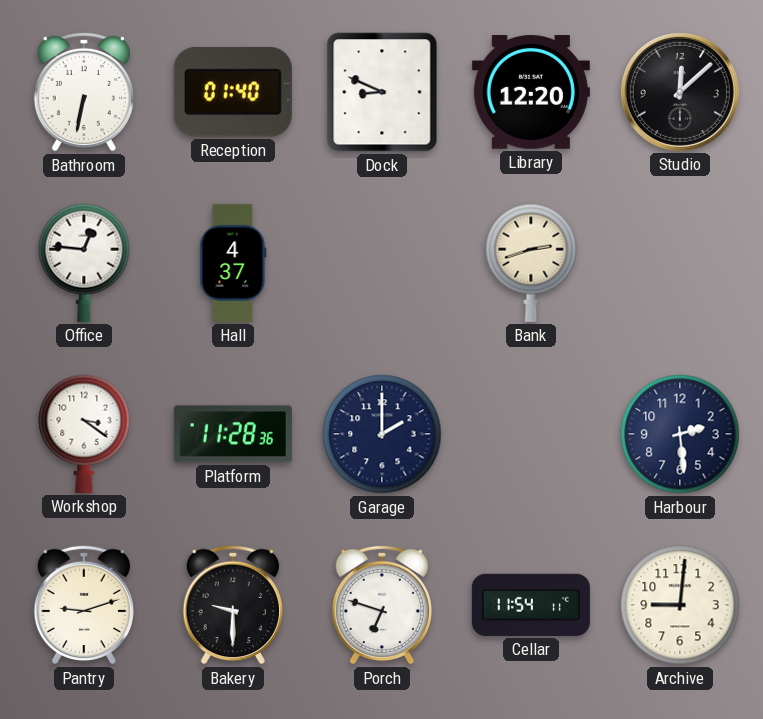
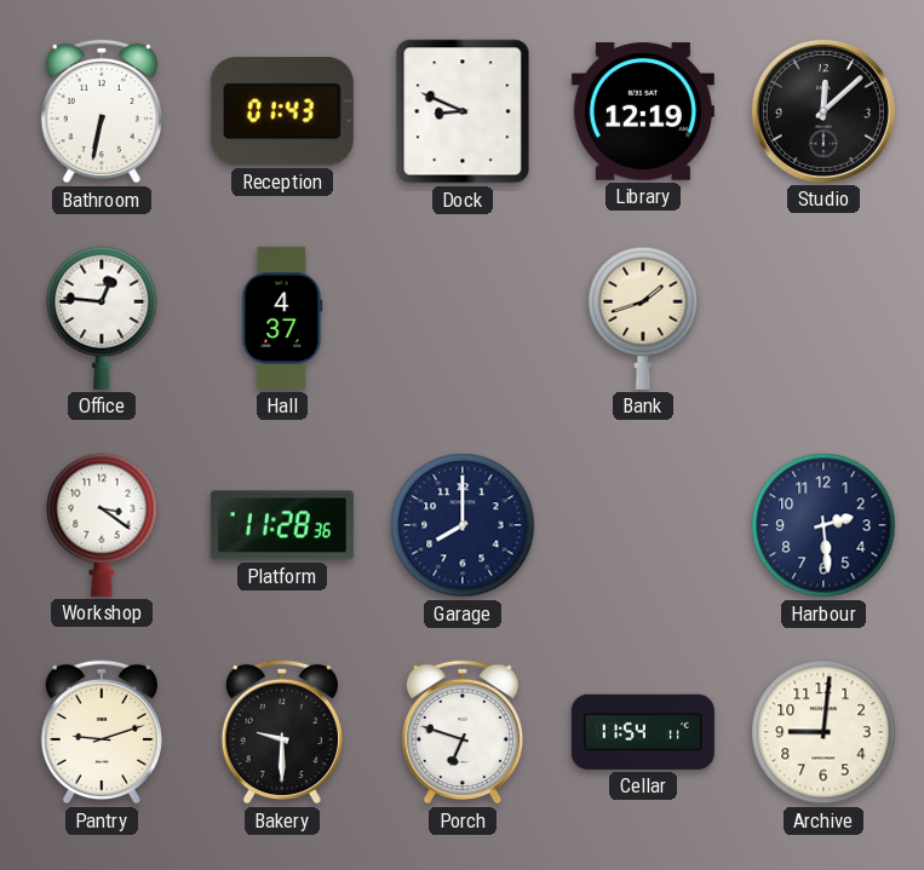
Reception: 01:40 -> 01:43 (282, 111)
Library: 12:20 -> 12:19 (643, 111)
Bank: 2:42 -> 1:42 (643, 318)
Garage: 2:00 -> 8:00 (463, 525)
